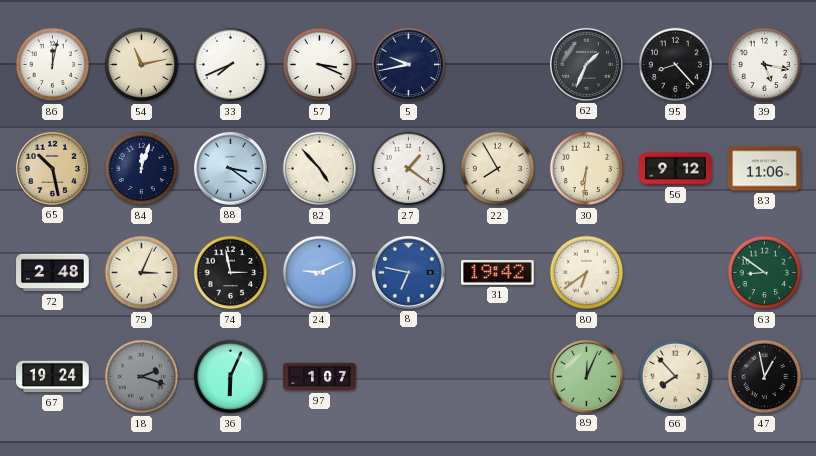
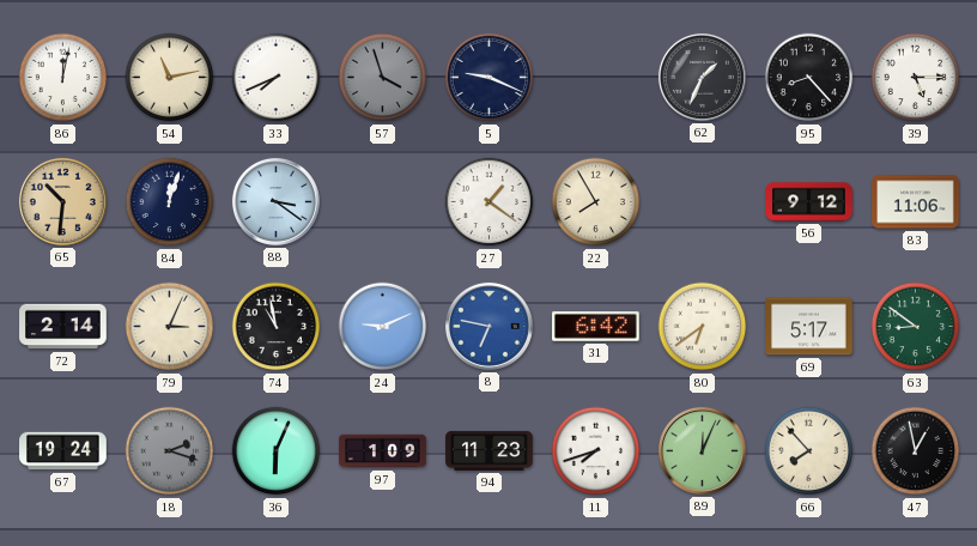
57: 3:19 -> 3:57 (383, 78)
57 dial: white -> grey (383, 78)
5: 9:43 -> 9:19 (490, 78)
39: 5:17 -> 5:15 (916, 78)
65: 10:28 -> 10:31 (62, 201)
82: 4:53 -> none (320, 169)
30: 6:31 -> none (587, 169)
72: 2:48 -> 2:14 (63, 327)
74: 2:58 -> 10:58 (277, 327)
31: 19:42 -> 6:42 (596, 327)
69: none -> 5:17 (809, 327)
97: 1:07 -> 1:09 (383, 451)
94: none -> 11:23 (490, 450)
11: none -> 7:42 (596, 451)
